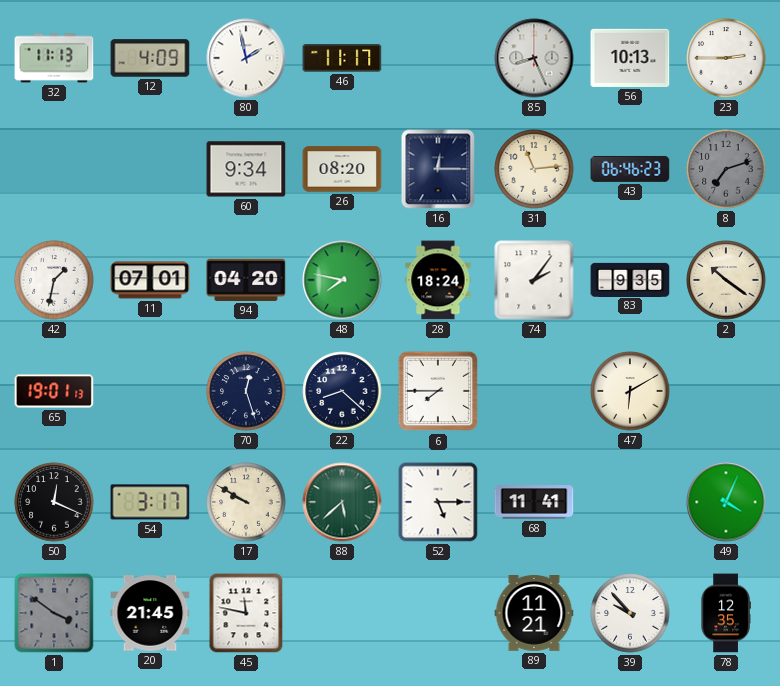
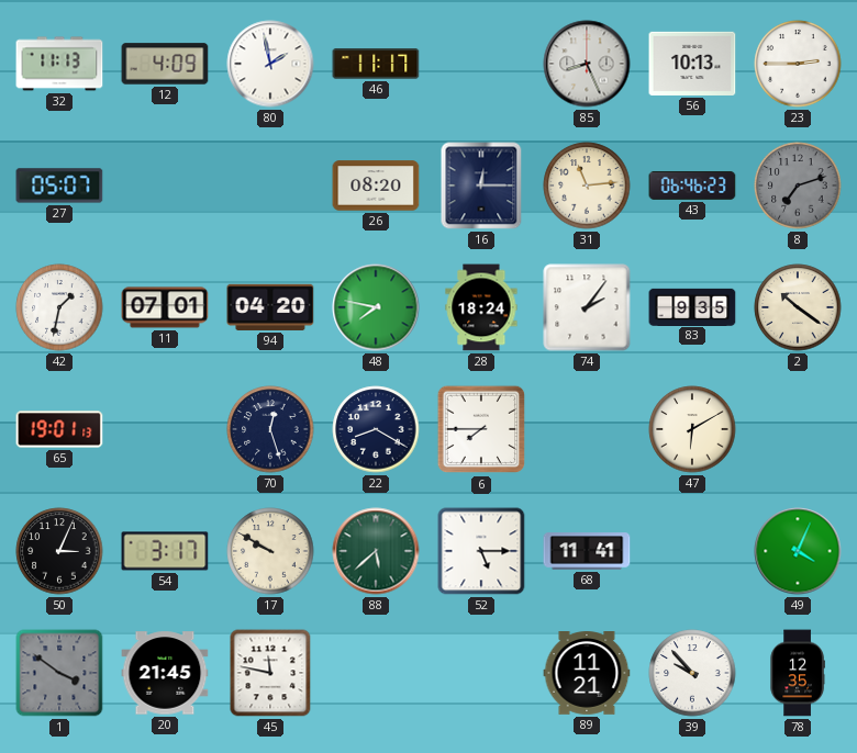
27: none -> 05:07 (59, 186)
60: 9:34 -> none (246, 169)
22: 8:22 -> 8:20 (376, 429)
50: 12:19 -> 3:04 (59, 551)
